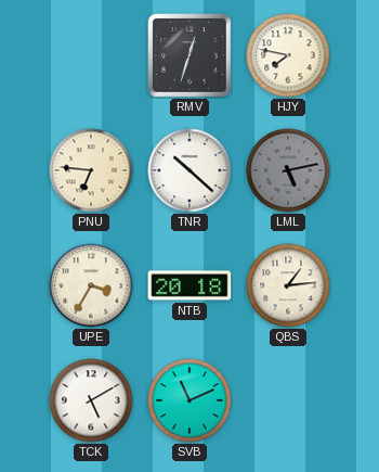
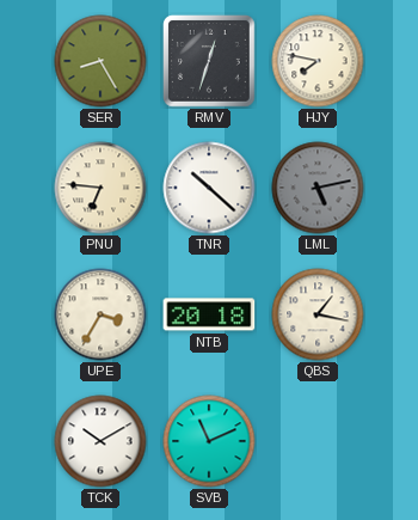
SER: none -> 8:25 (100, 61)
QBS: 1:14 -> 1:17 (318, 314)
TCK: 5:10 -> 10:10 (100, 441)
